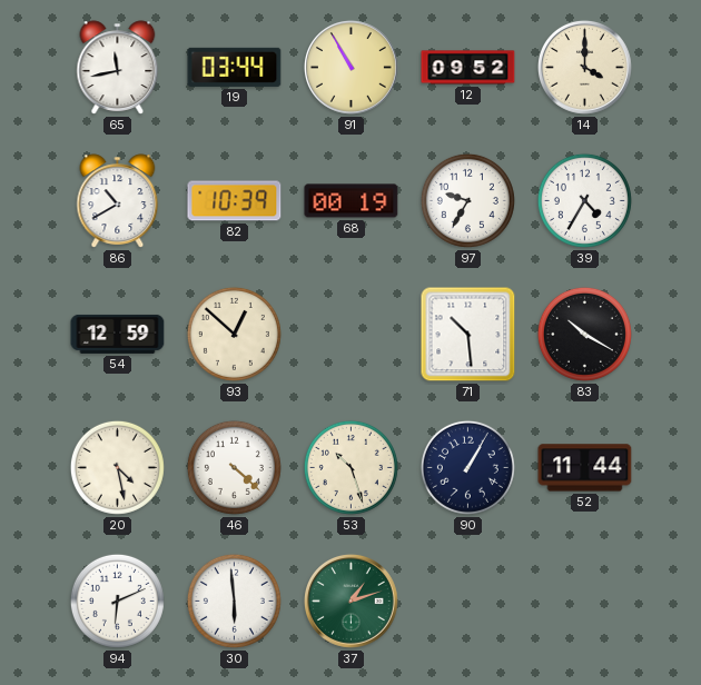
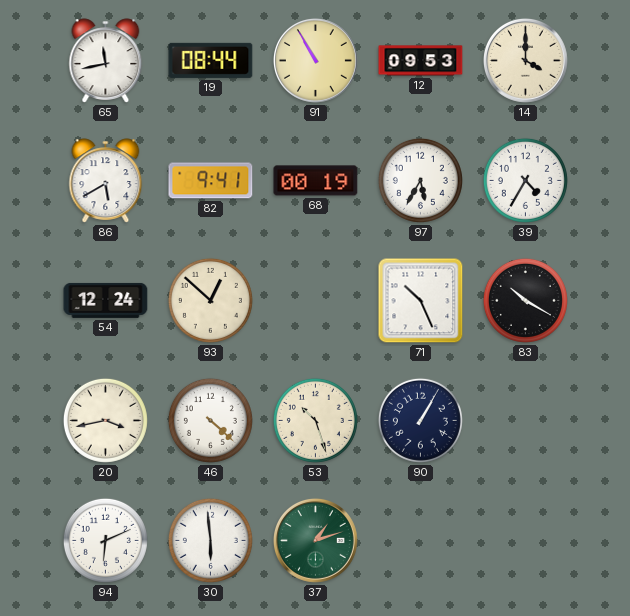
19: 03:44 -> 08:44 (211, 60)
12: 09:52 -> 09:53 (421, 61)
86: 10:40 -> 5:40 (106, 181)
82: 10:39 -> 9:41 (211, 181)
97: 9:35 -> 5:35 (420, 180)
54: 12:59 -> 12:24 (106, 300)
71: 10:29 -> 10:26 (421, 301)
20: 4:28 -> 3:43 (105, 420)
52: 11:44 -> none (585, 468)
